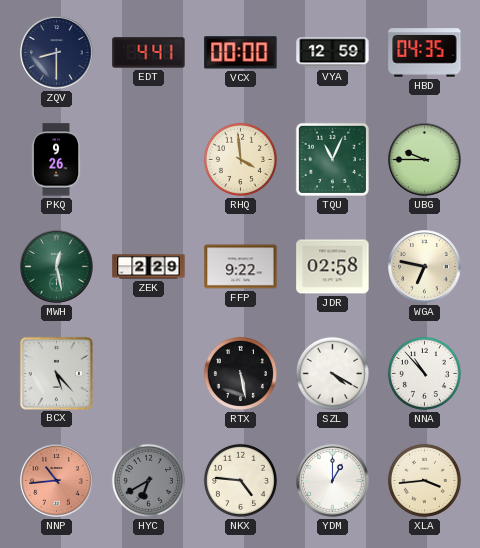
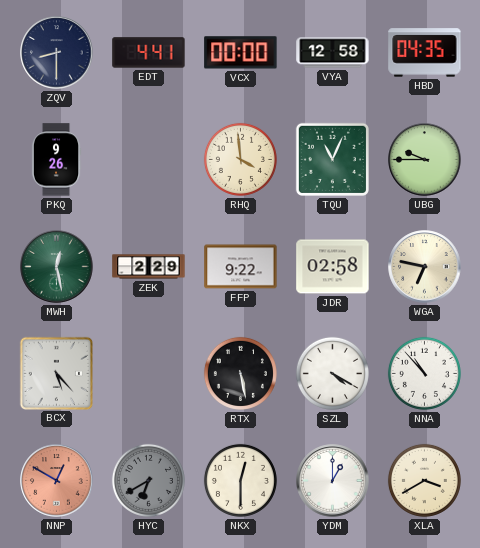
VYA: 12:59 -> 12:58 (333, 53)
NNP: 10:44 -> 12:50 (57, 481)
NKX: 4:46 -> 12:30 (240, 480)
XLA: 3:44 -> 3:40 (424, 480)
